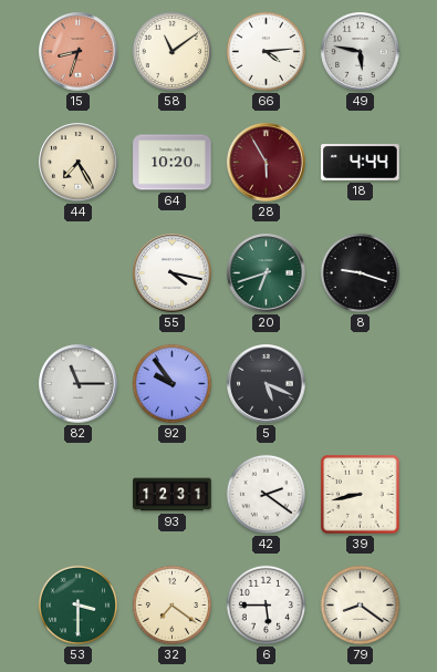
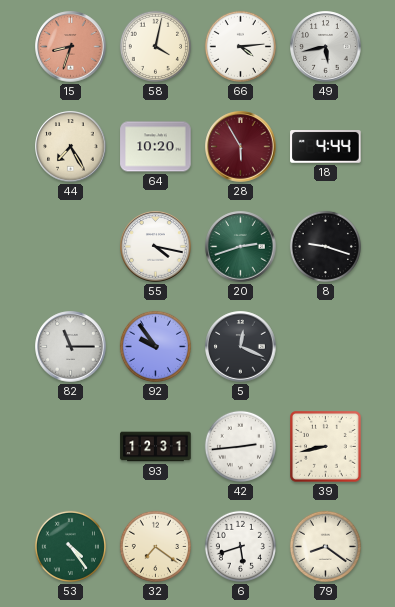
58: 11:09 -> 4:02 (155, 46)
49: 5:47 -> 5:43 (326, 47)
20: 6:42 -> 2:42 (241, 247)
5: 5:19 -> 12:19 (241, 347)
42: 2:21 -> 2:44 (240, 446)
53: 3:30 -> 4:24 (70, 546)
6: 5:45 -> 5:42 (240, 546)
